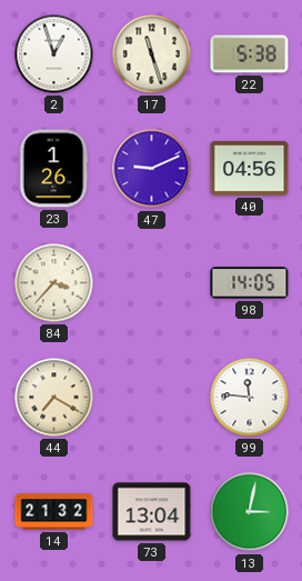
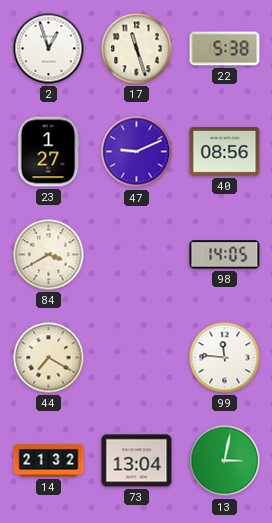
23: 1:26 -> 1:27 (48, 152)
40: 04:56 -> 08:56 (225, 151)
84: 3:37 -> 3:40 (49, 255)
